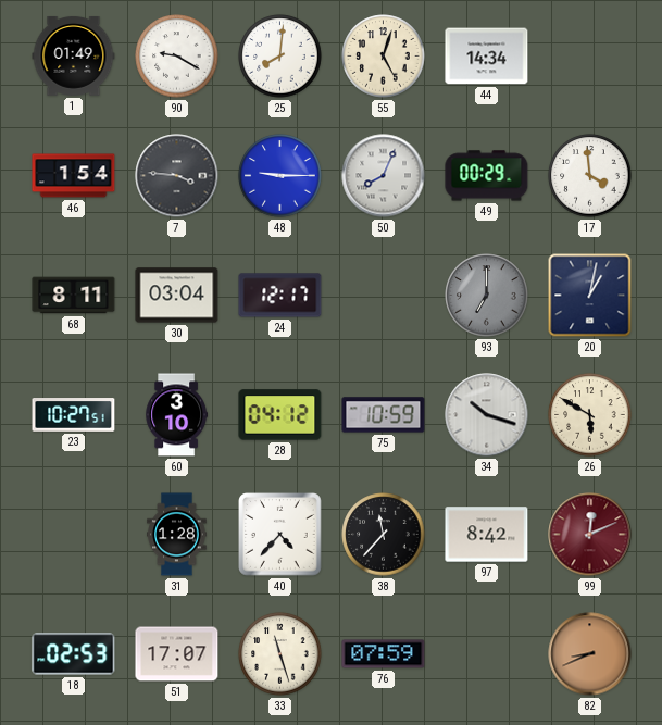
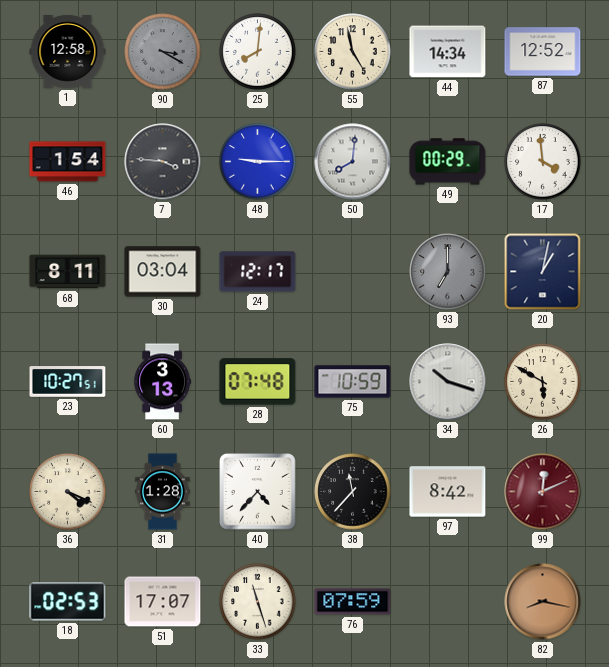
1: 01:49 -> 12:58 (68, 51)
90: 9:20 -> 3:20 (163, 52)
90 dial: white -> grey (163, 52)
55: 5:03 -> 4:58 (353, 52)
87: none -> 12:52 (543, 52)
50: 8:04 -> 8:01 (353, 162)
60: 3:10 -> 3:13 (162, 382)
28: 04:12 -> 07:48 (258, 382)
36: none -> 4:19 (68, 492)
82: 8:41 -> 8:17 (543, 602)
